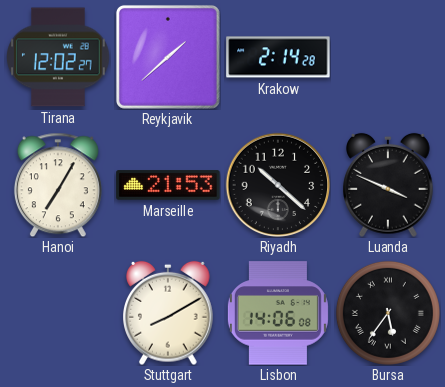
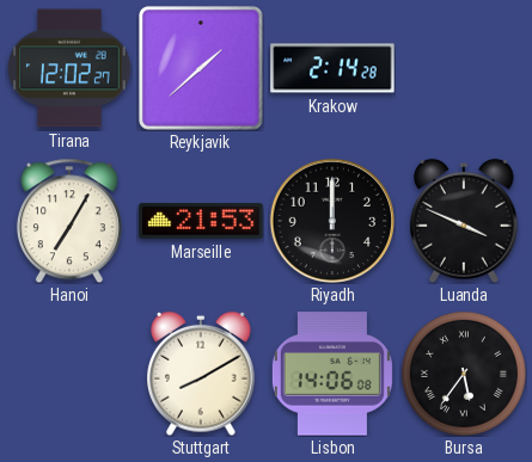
Riyadh: 10:22 -> 12:00 (332, 221)
